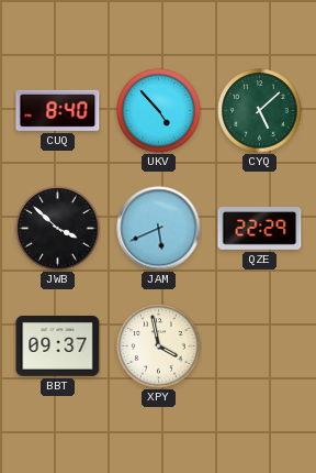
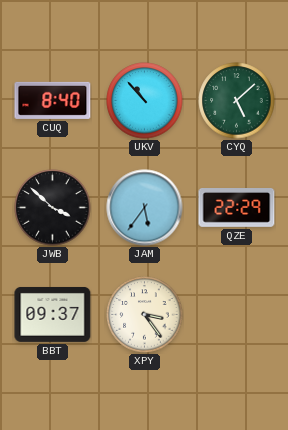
UKV: 4:53 -> 10:53 (145, 101)
JAM: 5:41 -> 5:36 (145, 208)
XPY: 3:58 -> 3:24 (145, 315)
